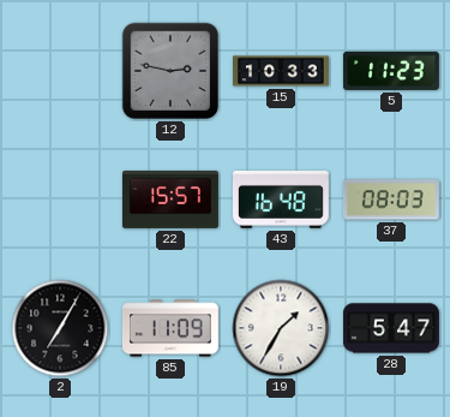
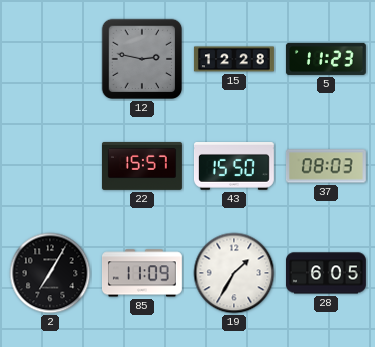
15: 10:33 -> 12:28 (234, 59)
43: 16:48 -> 15:50 (234, 167)
28: 5:47 -> 6:05 (327, 273)
